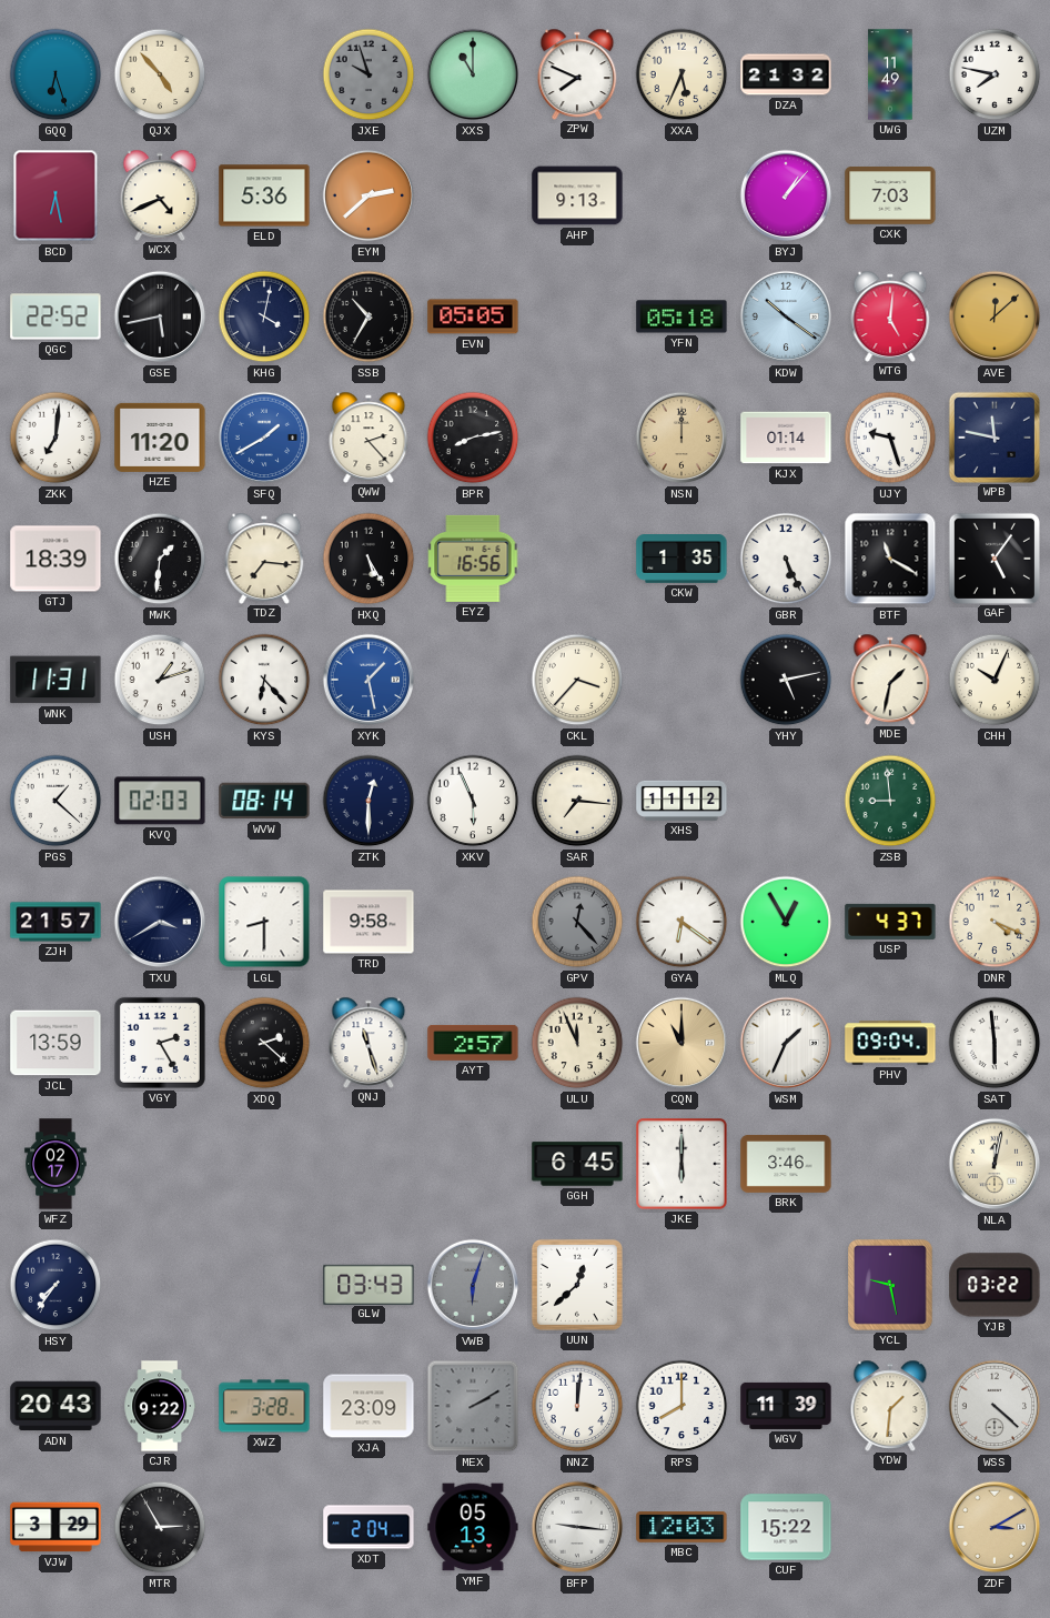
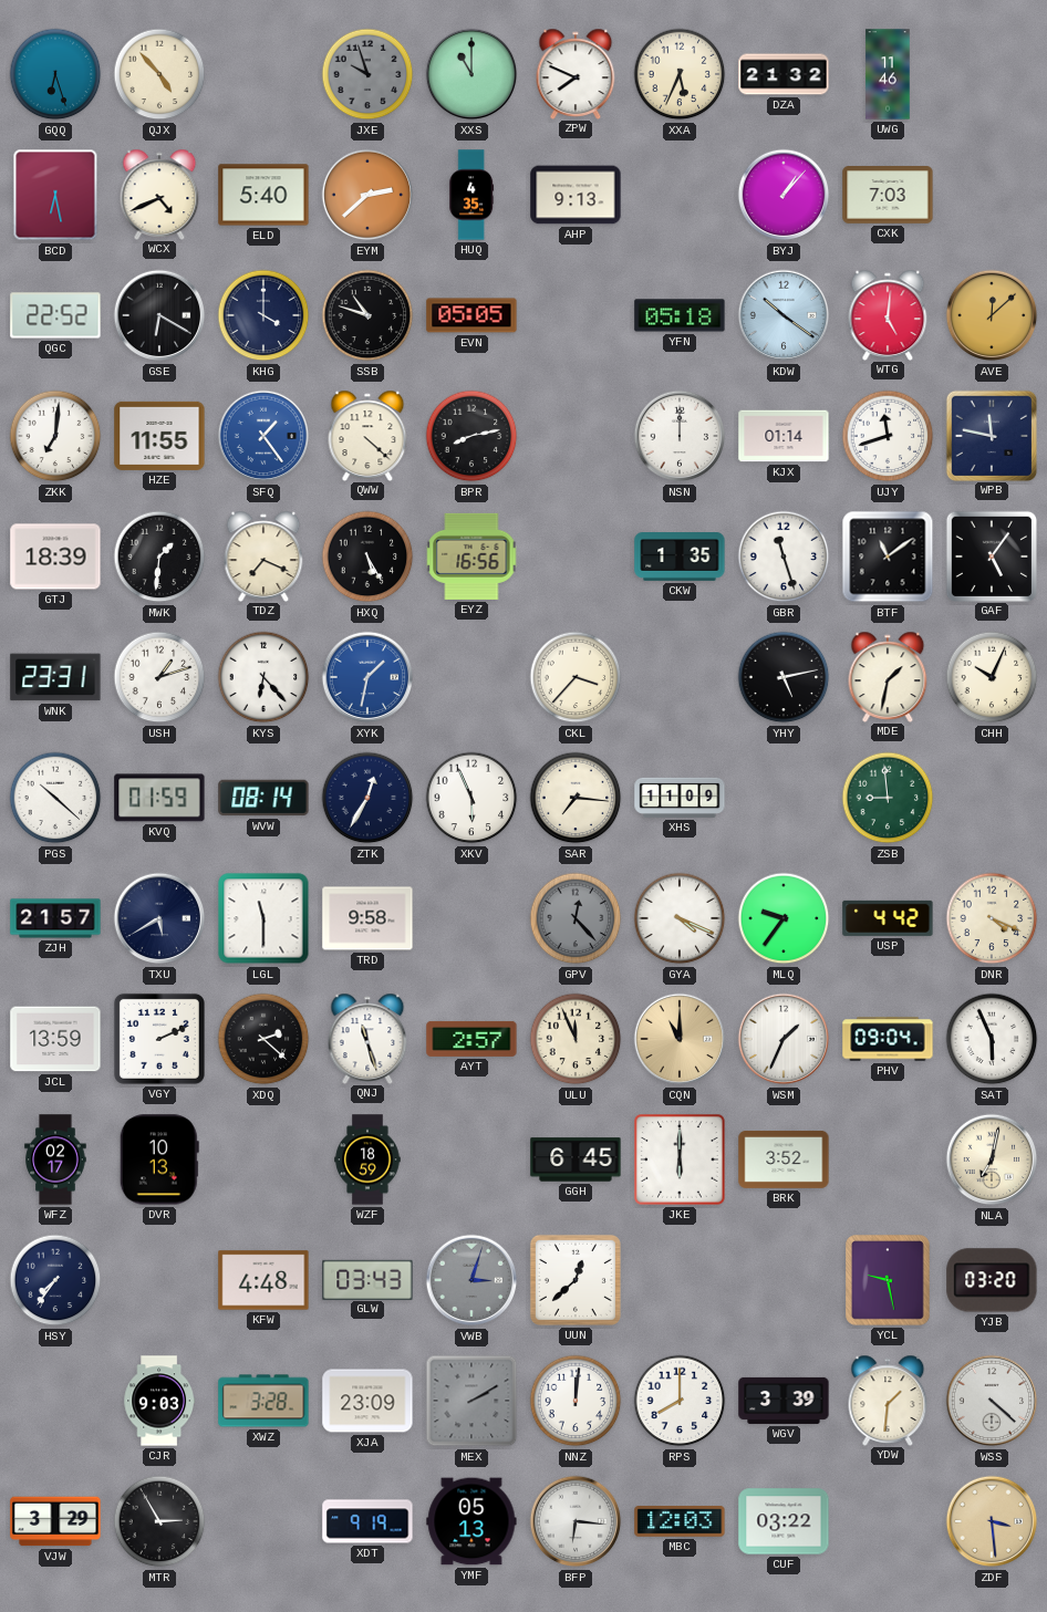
UWG: 11:49 -> 11:46 (888, 74)
UZM: 7:47 -> none (995, 74)
ELD: 5:36 -> 5:40 (263, 195)
HUQ: none -> 4:35 (471, 195)
GSE: 5:43 -> 6:20 (159, 315)
KHG: 4:02 -> 4:00 (263, 315)
SSB: 10:35 -> 10:48 (367, 315)
HZE: 11:20 -> 11:55 (159, 436)
SFQ: 1:40 -> 1:24 (263, 436)
QWW: 2:23 -> 4:22 (367, 435)
NSN dial: champagne -> white (680, 436)
UJY: 9:27 -> 11:42 (888, 436)
TDZ: 7:16 -> 7:19 (263, 555)
GBR: 5:26 -> 11:27 (784, 557)
BTF: 11:20 -> 11:09 (888, 557)
WNK: 11:31 -> 23:31 (55, 677)
XYK: 1:28 -> 1:32 (367, 677)
PGS: 1:22 -> 10:22 (55, 798)
KVQ: 02:03 -> 01:59 (159, 798)
ZTK: 12:30 -> 12:35 (367, 798)
XHS: 11:12 -> 11:09 (680, 798)
TXU: 3:40 -> 5:40 (159, 918)
LGL: 8:30 -> 11:30 (263, 918)
GYA: 6:21 -> 4:19 (680, 918)
MLQ: 12:55 -> 9:36 (784, 918)
USP: 4:37 -> 4:42 (888, 918)
VGY: 2:25 -> 2:11 (159, 1039)
SAT: 5:59 -> 5:56 (992, 1039)
DVR: none -> 10:13 (159, 1159)
WZF: none -> 18:59 (367, 1159)
BRK: 3:46 -> 3:52 (784, 1159)
NLA: 12:02 -> 7:02 (992, 1159)
KFW: none -> 4:48 (263, 1280)
VWB: 6:03 -> 3:03 (471, 1280)
YJB: 03:22 -> 03:20 (992, 1280)
ADN: 20:43 -> none (55, 1406)
CJR: 9:22 -> 9:03 (159, 1401)
WGV: 11:39 -> 3:39 (784, 1401)
XDT: 2:04 -> 9:19 (367, 1521)
BFP: 9:16 -> 6:16 (576, 1521)
CUF: 15:22 -> 03:22 (784, 1521)
ZDF: 3:10 -> 3:29 (992, 1521)
